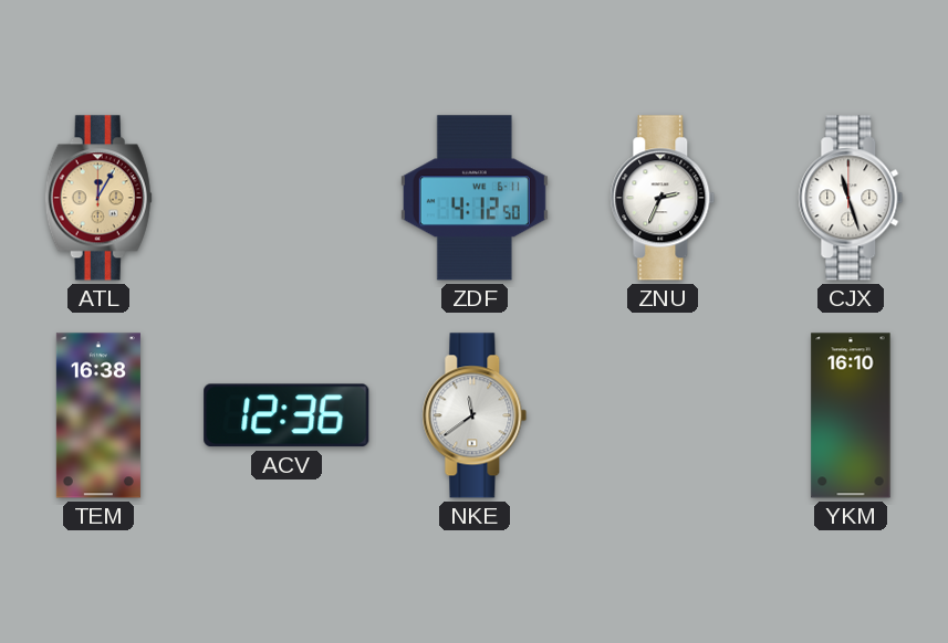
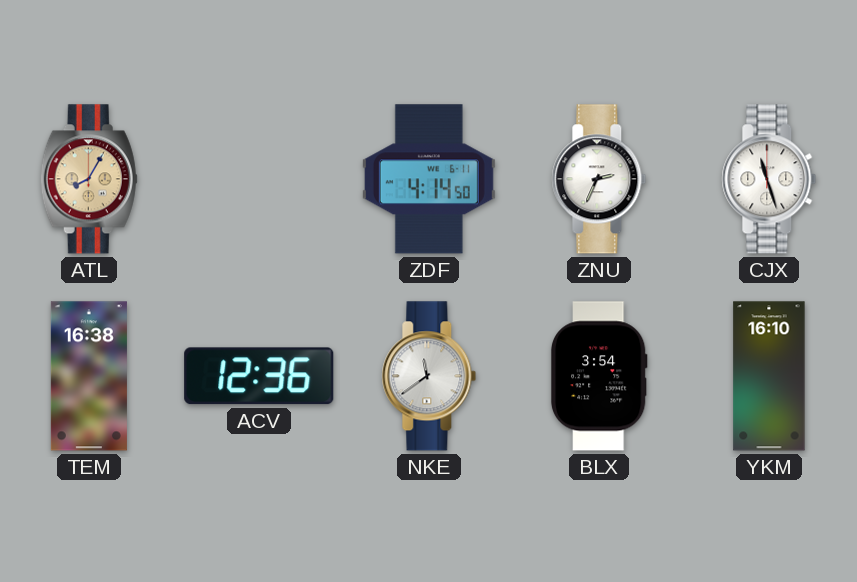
ATL: 12:05 -> 8:05 (89, 179)
ZDF: 4:12 -> 4:14 (429, 179)
BLX: none -> 3:54 (599, 376)
